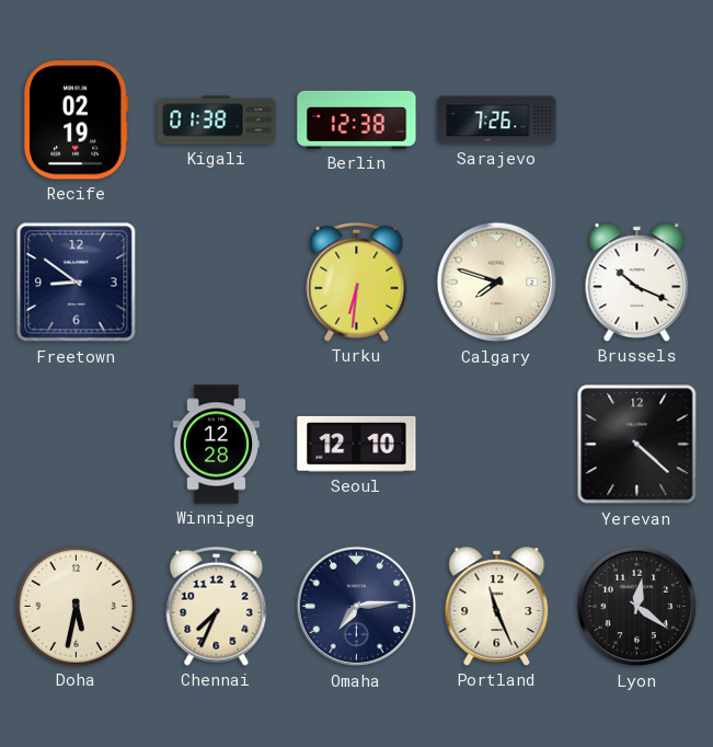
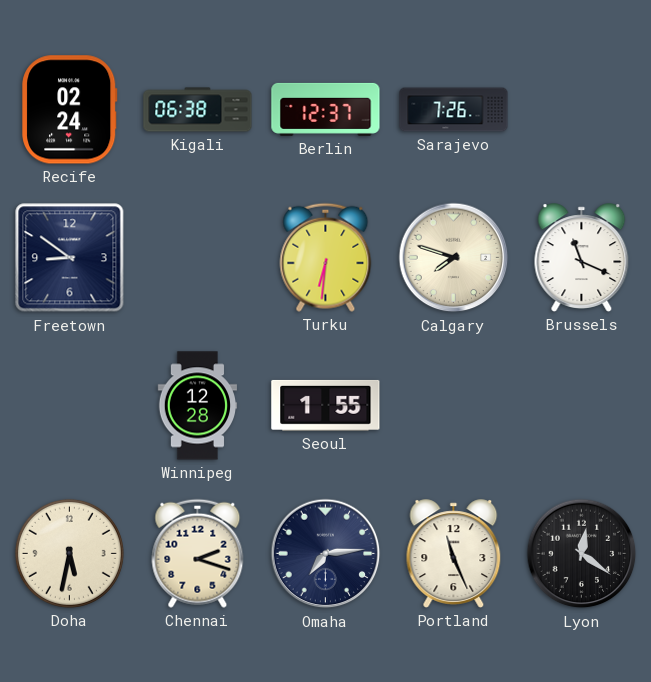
Recife: 02:19 -> 02:24 (70, 110)
Kigali: 01:38 -> 06:38 (198, 110)
Berlin: 12:38 -> 12:37 (326, 109)
Brussels: 10:19 -> 11:19 (582, 258)
Seoul: 12:10 -> 1:55 (326, 405)
Yerevan: 4:22 -> none (637, 445)
Chennai: 7:34 -> 2:18 (198, 553)
